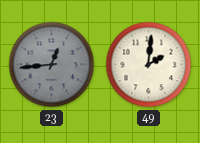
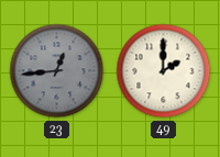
49: 2:01 -> 2:00 (164, 71)
